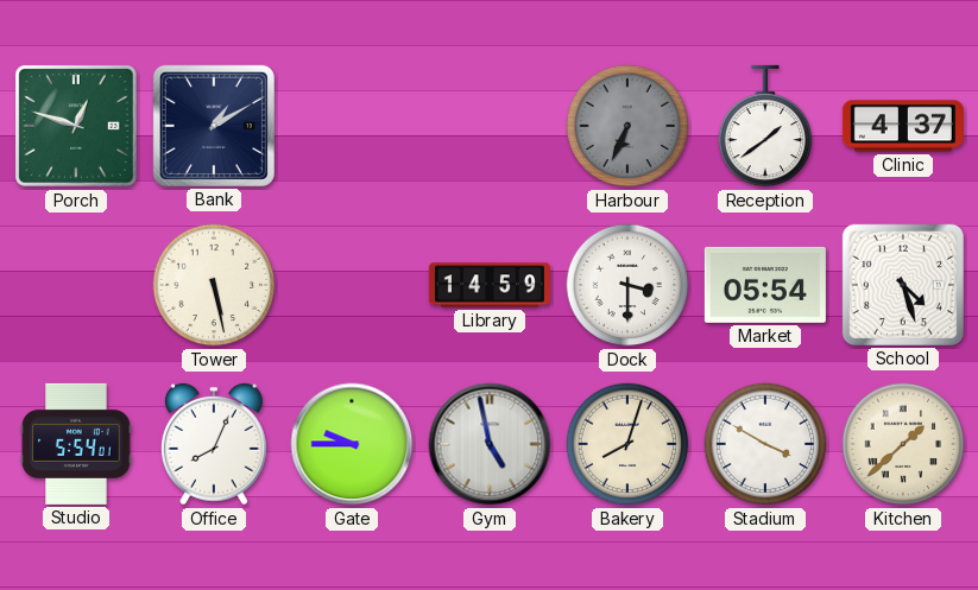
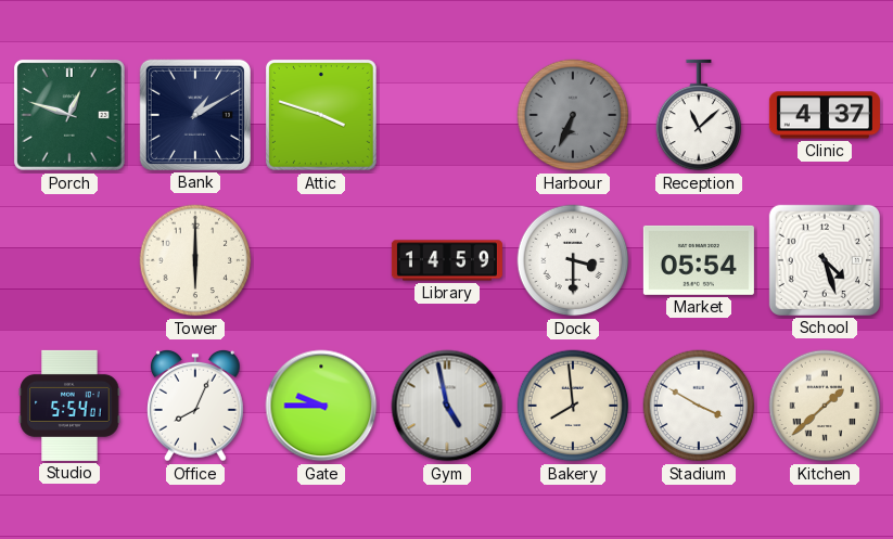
Attic: none -> 3:48 (321, 115)
Reception: 1:39 -> 11:08 (699, 115)
Tower: 5:28 -> 6:00 (195, 260)
Bakery: 8:03 -> 7:59 (573, 406)
